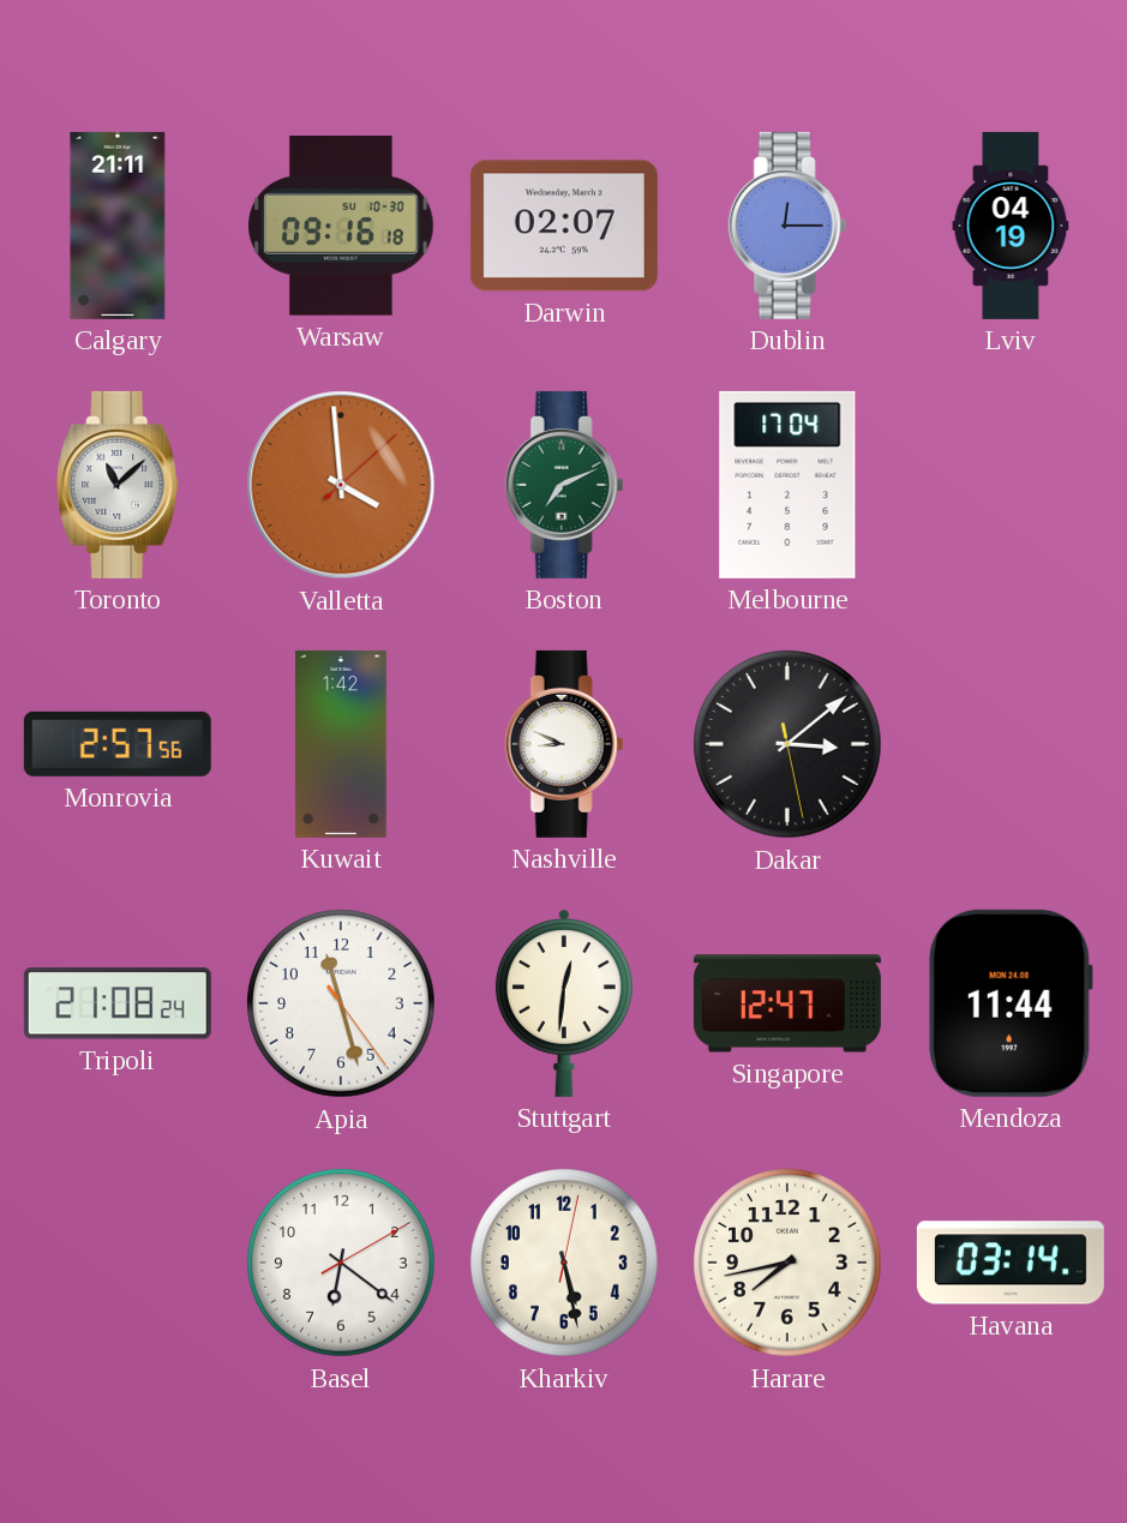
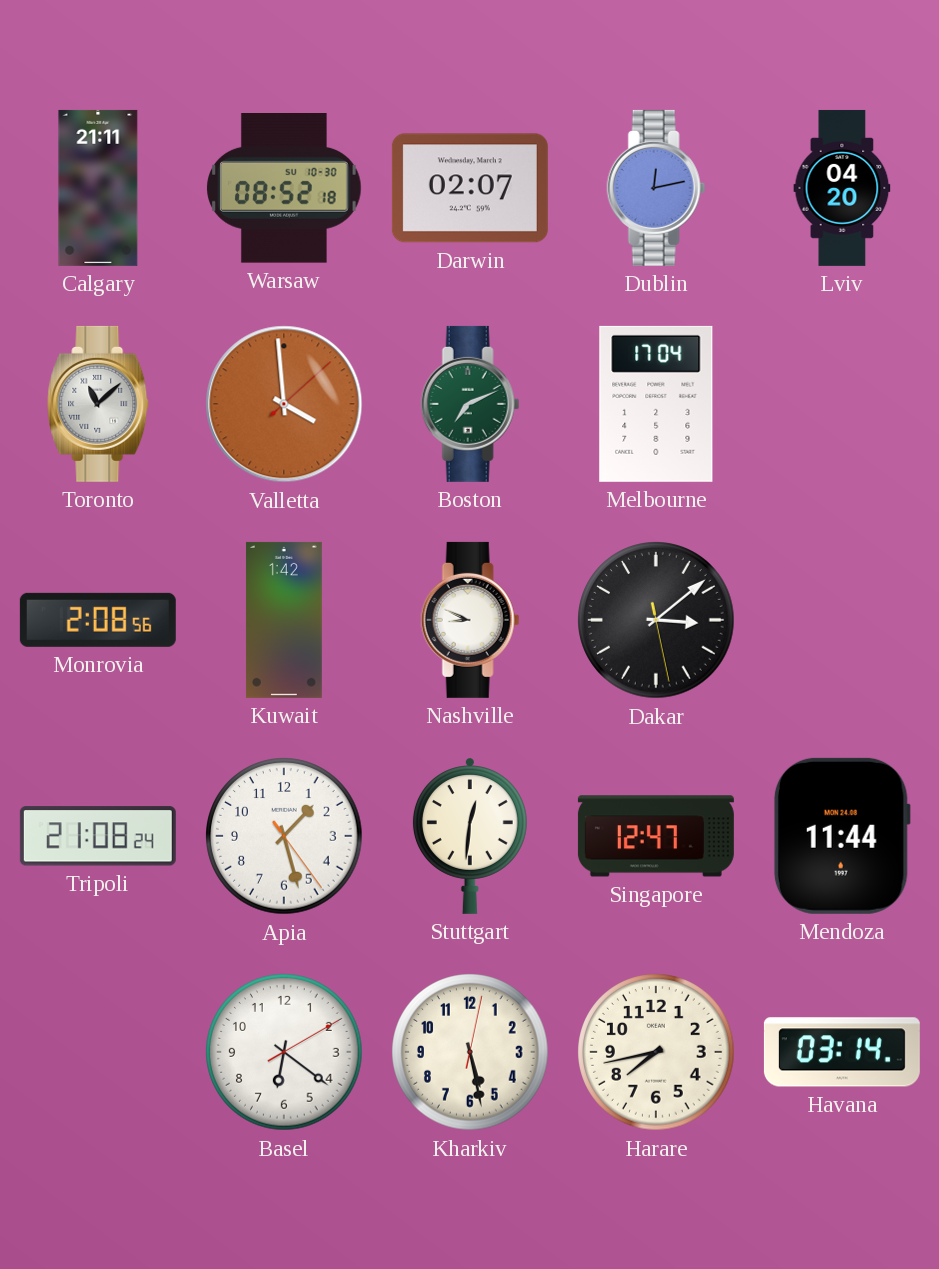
Warsaw: 09:16 -> 08:52 (284, 189)
Dublin: 12:15 -> 12:13 (656, 188)
Lviv: 04:19 -> 04:20 (842, 188)
Monrovia: 2:57 -> 2:08 (98, 620)
Apia: 11:27 -> 1:27 (284, 836)
